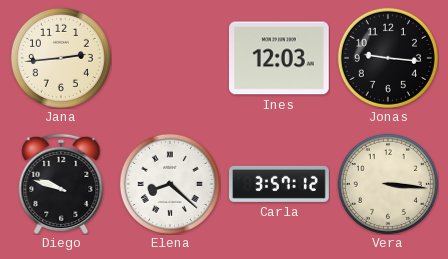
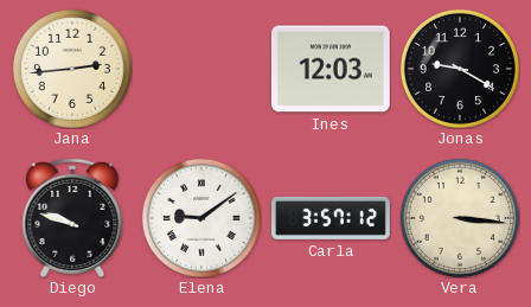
Jonas: 9:16 -> 9:20 (460, 69)
Elena: 8:22 -> 9:09 (201, 218)
